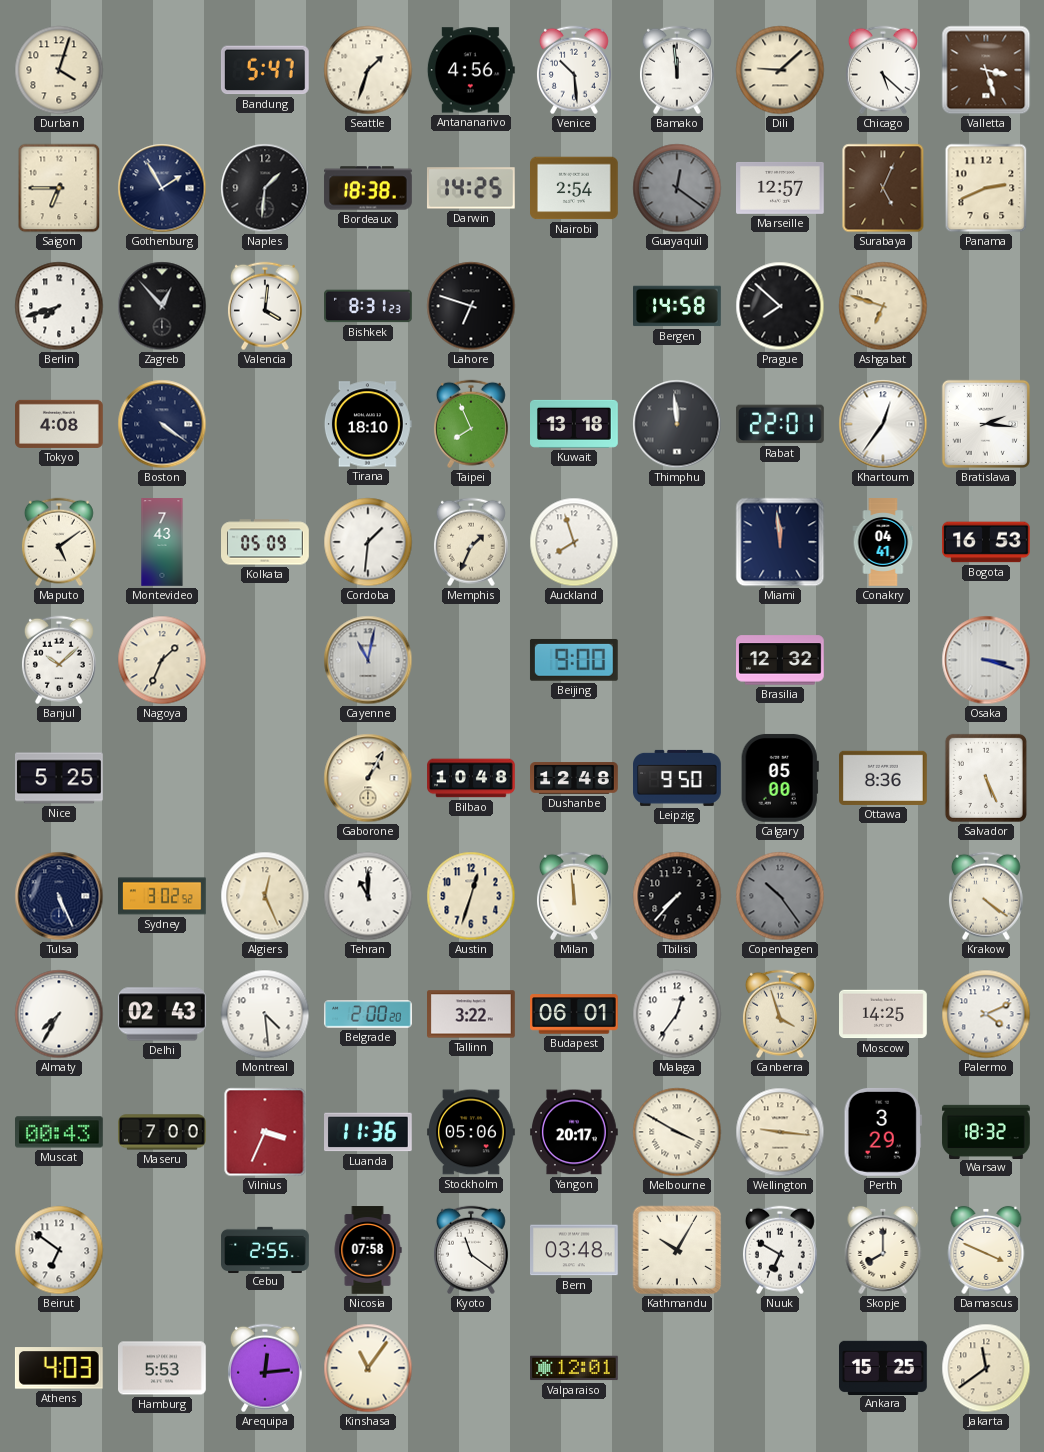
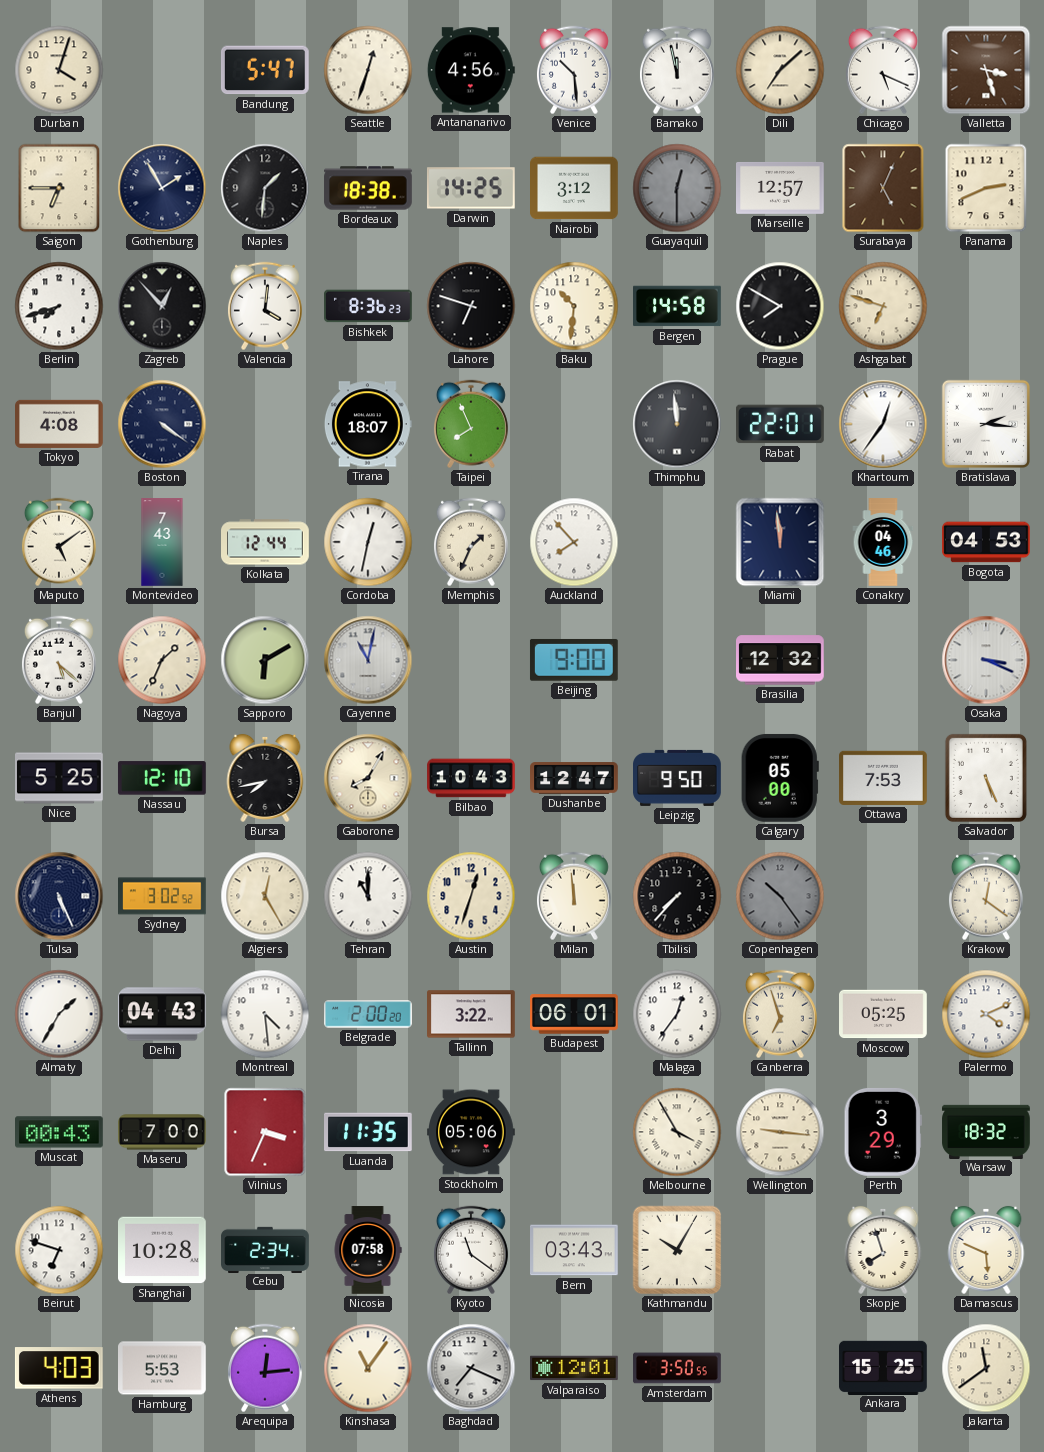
Seattle: 1:33 -> 12:33 (368, 70)
Bamako: 11:59 -> 11:58 (677, 70)
Dili: 9:08 -> 7:08 (780, 70)
Chicago: 5:22 -> 5:19 (883, 70)
Nairobi: 2:54 -> 3:12 (575, 188)
Guayaquil: 12:21 -> 12:30 (677, 188)
Bishkek: 8:31 -> 8:36 (369, 306)
Baku: none -> 10:31 (574, 306)
Prague: 7:52 -> 7:50 (780, 306)
Tirana: 18:10 -> 18:07 (368, 424)
Kuwait: 13:18 -> none (575, 424)
Kolkata: 05:09 -> 12:44 (266, 542)
Cordoba: 1:31 -> 12:32 (368, 542)
Auckland: 7:57 -> 7:53 (574, 542)
Conakry: 04:41 -> 04:46 (883, 542)
Bogota: 16:53 -> 04:53 (986, 542)
Banjul: 10:08 -> 5:22 (59, 660)
Sapporo: none -> 6:10 (265, 660)
Osaka: 3:18 -> 3:19 (986, 660)
Nassau: none -> 12:10 (162, 778)
Bursa: none -> 7:43 (265, 778)
Gaborone: 1:05 -> 8:05 (368, 778)
Bilbao: 10:48 -> 10:43 (471, 778)
Dushanbe: 12:48 -> 12:47 (574, 778)
Ottawa: 8:36 -> 7:53 (884, 778)
Algiers: 12:26 -> 12:25 (265, 896)
Krakow: 4:21 -> 12:21 (986, 896)
Almaty: 7:35 -> 1:35 (59, 1014)
Delhi: 02:43 -> 04:43 (163, 1014)
Canberra: 3:57 -> 6:57 (780, 1014)
Moscow: 14:25 -> 05:25 (884, 1014)
Luanda: 11:36 -> 11:35 (369, 1132)
Yangon: 20:17 -> none (575, 1132)
Melbourne: 3:50 -> 3:55 (677, 1132)
Beirut: 6:51 -> 6:48 (59, 1250)
Shanghai: none -> 10:28 (163, 1250)
Cebu: 2:55 -> 2:34 (265, 1249)
Bern: 03:48 -> 03:43 (575, 1250)
Nuuk: 6:50 -> none (780, 1250)
Skopje: 8:00 -> 7:57 (883, 1250)
Damascus: 3:49 -> 5:49 (986, 1250)
Baghdad: none -> 7:19 (471, 1368)
Amsterdam: none -> 3:50 (677, 1368)
